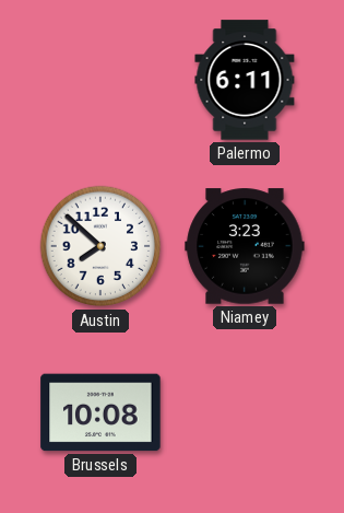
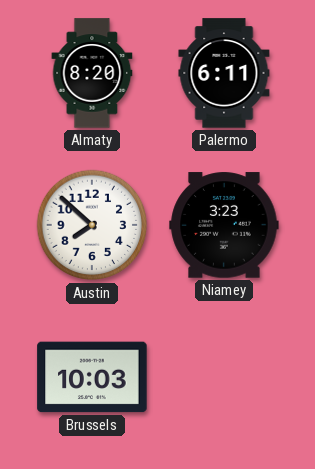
Almaty: none -> 8:20 (92, 73)
Brussels: 10:08 -> 10:03 (92, 377)
